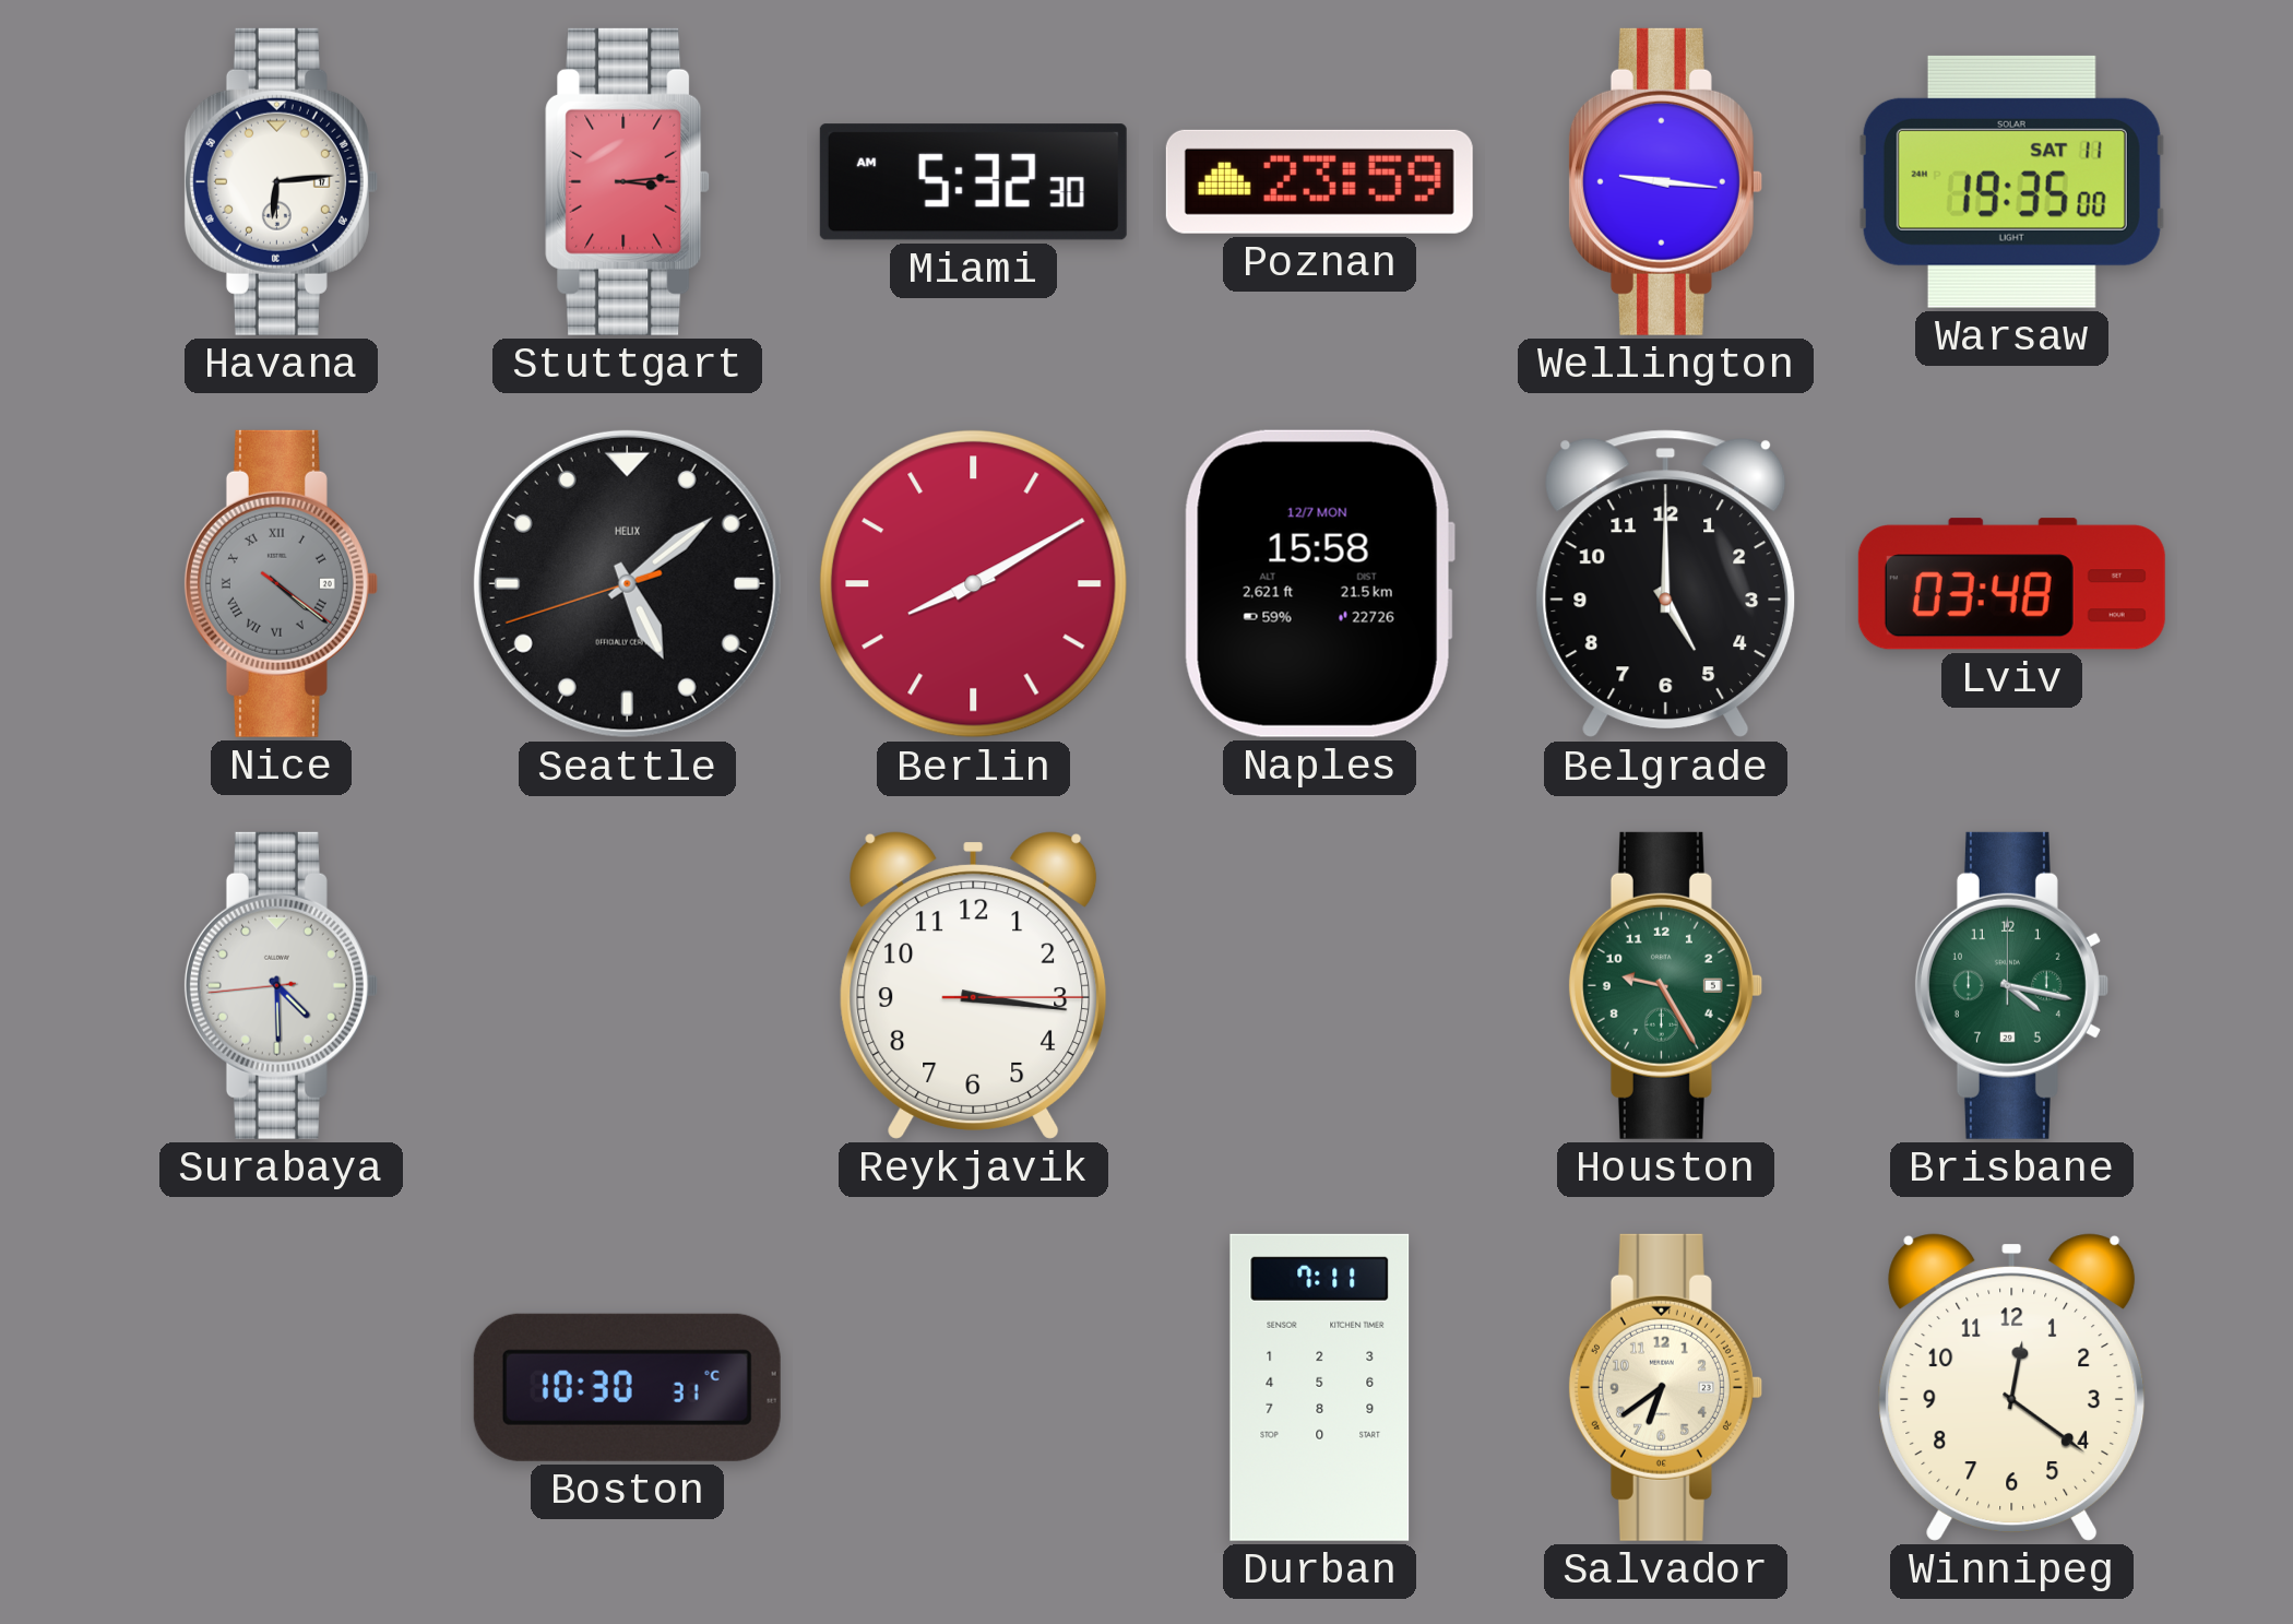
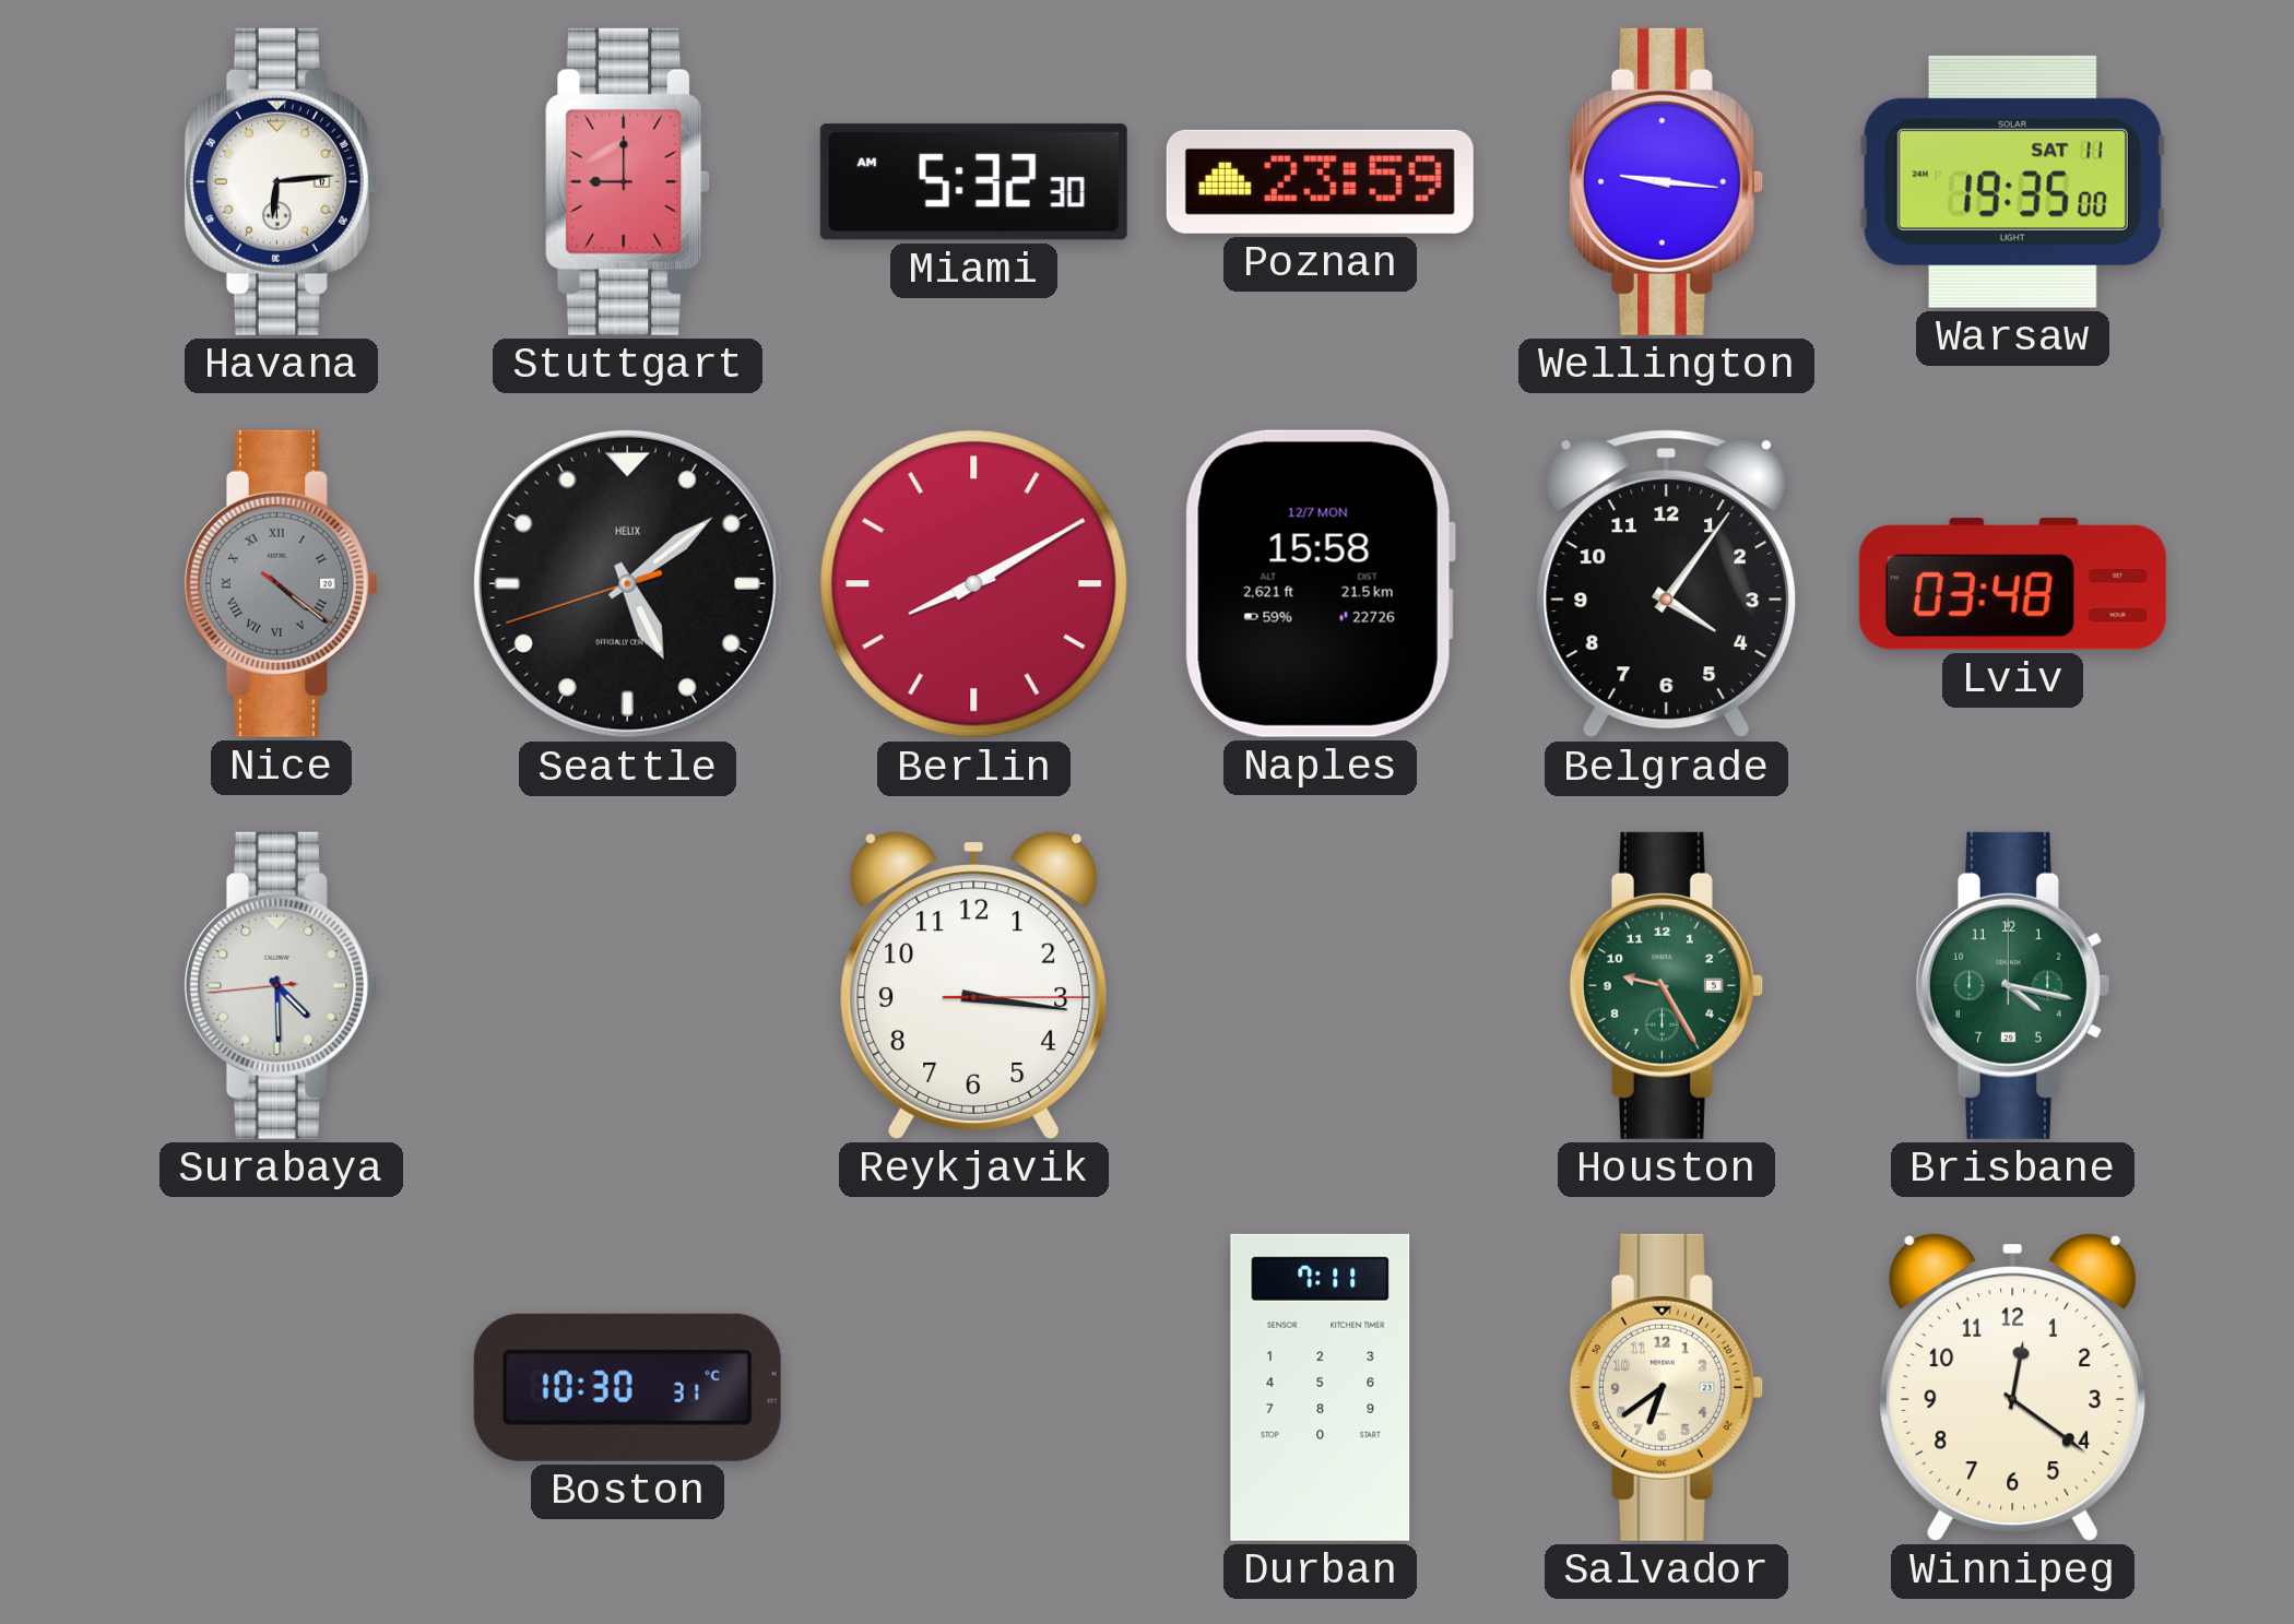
Stuttgart: 3:14 -> 9:00 (628, 181)
Belgrade: 5:00 -> 4:06 (1667, 584)
